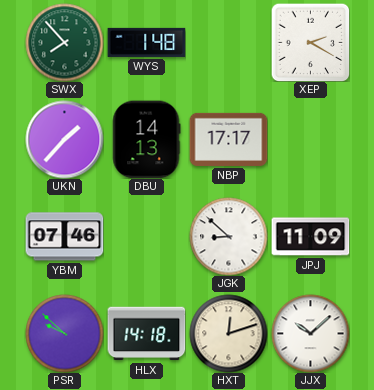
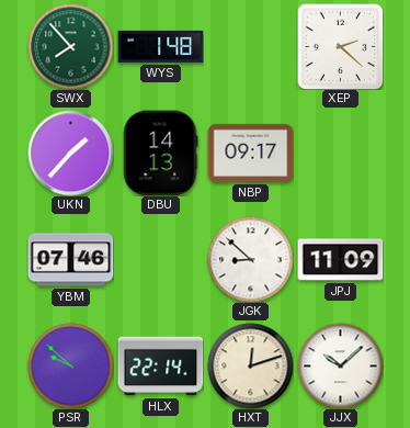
XEP: 2:20 -> 2:22 (340, 46)
NBP: 17:17 -> 09:17 (250, 153)
HLX: 14:18 -> 22:14 (160, 367)
